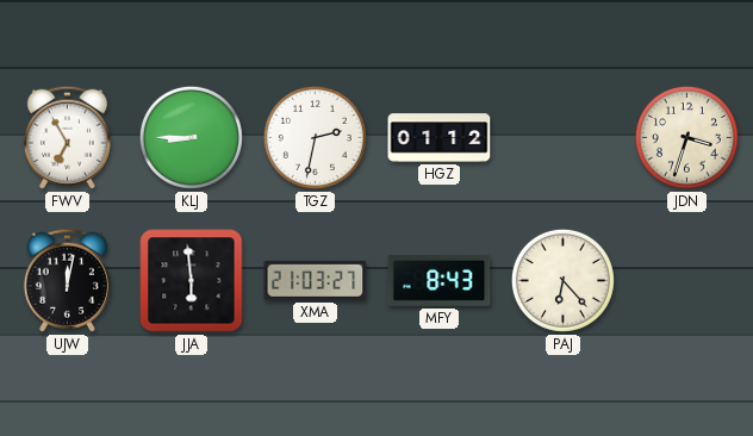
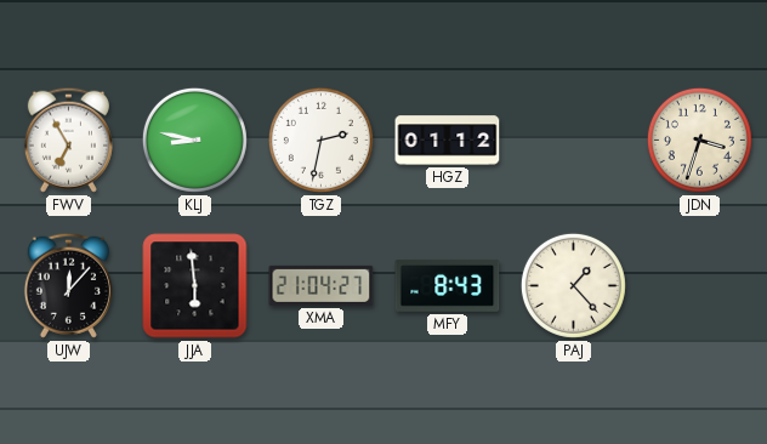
KLJ: 8:45 -> 8:47 (194, 140)
UJW: 12:02 -> 12:07 (68, 285)
XMA: 21:03 -> 21:04 (322, 285)
PAJ: 6:23 -> 1:23 (573, 285)
